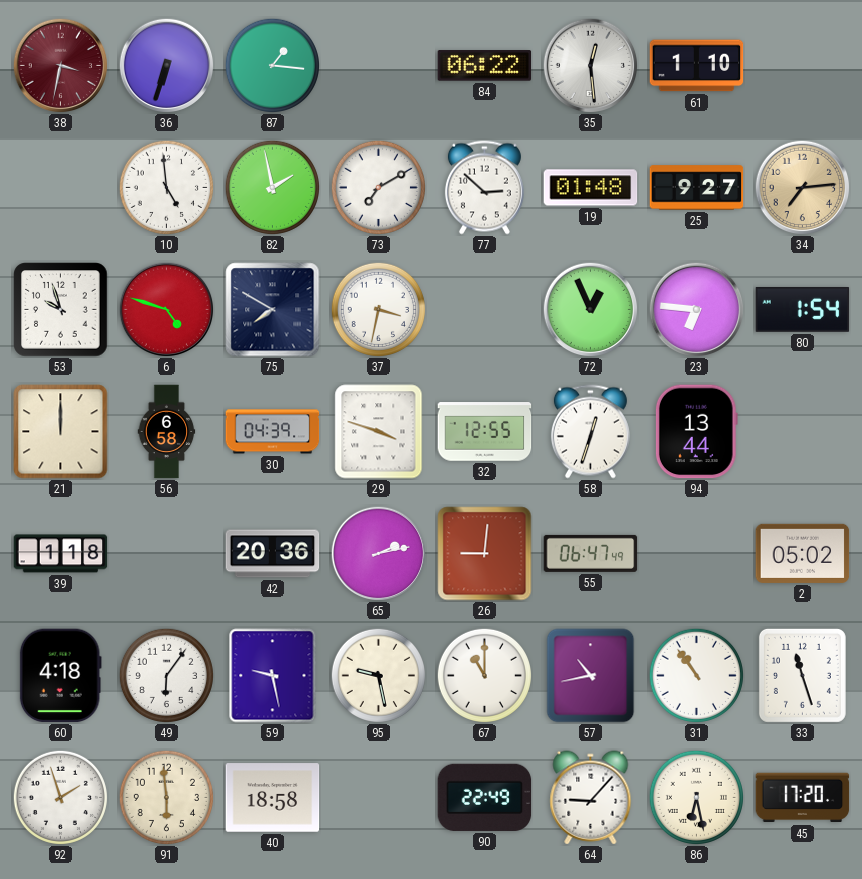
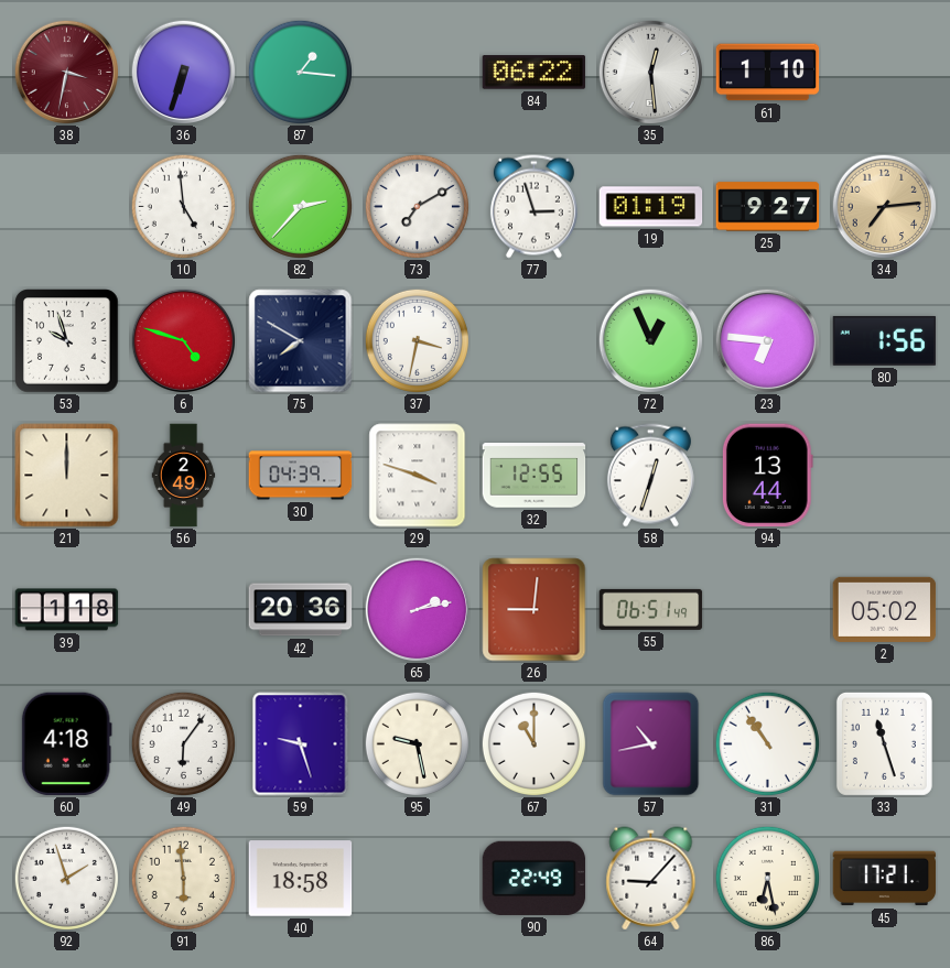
82: 1:58 -> 2:37 (300, 206)
77: 2:52 -> 2:57 (533, 207)
19: 01:48 -> 01:19 (651, 207)
80: 1:54 -> 1:56 (885, 340)
56: 6:58 -> 2:49 (184, 476)
55: 06:47 -> 06:51 (651, 609)
59: 9:28 -> 9:27 (301, 744)
45: 17:20 -> 17:21 (885, 879)
